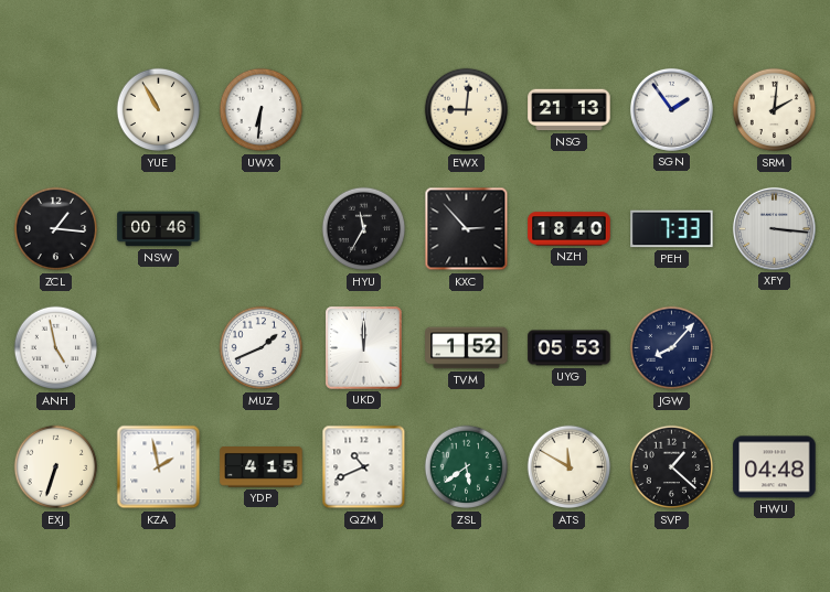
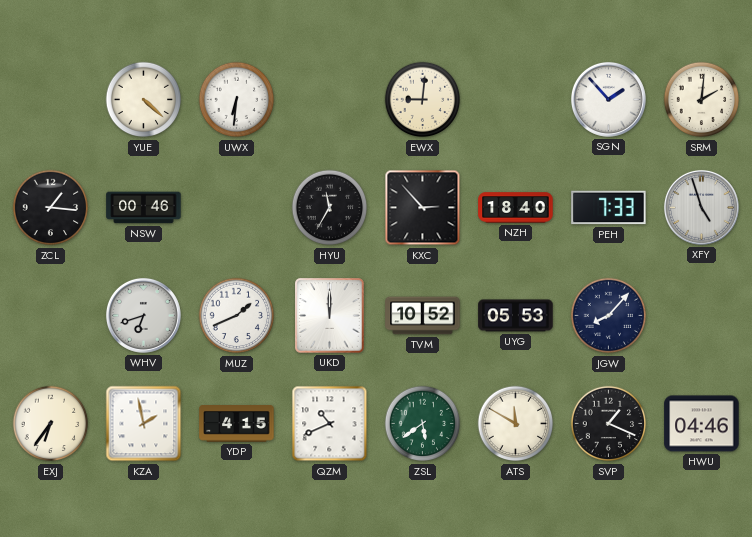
YUE: 10:55 -> 4:22 (144, 100)
NSG: 21:13 -> none (570, 110)
SGN: 1:54 -> 1:53 (608, 99)
XFY: 3:16 -> 4:57 (701, 207)
ANH: 4:58 -> none (56, 348)
WHV: none -> 6:42 (143, 315)
TVM: 1:52 -> 10:52 (423, 316)
EXJ: 6:33 -> 6:36 (51, 424)
SVP: 1:22 -> 1:19 (609, 424)
HWU: 04:48 -> 04:46 (702, 424)
